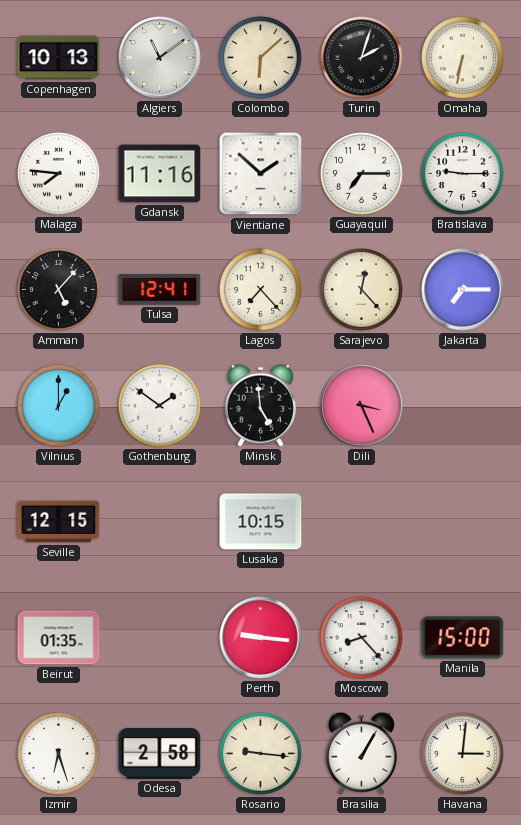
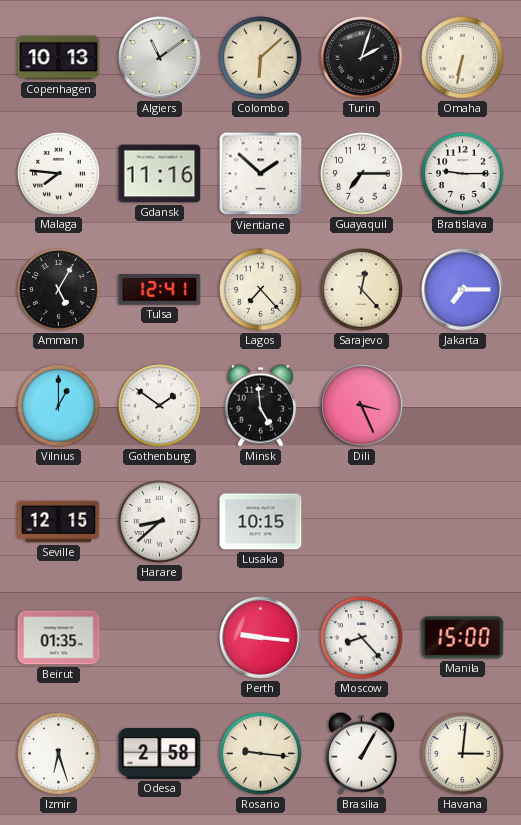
Amman: 5:07 -> 5:05 (59, 290)
Harare: none -> 8:38 (160, 522)
